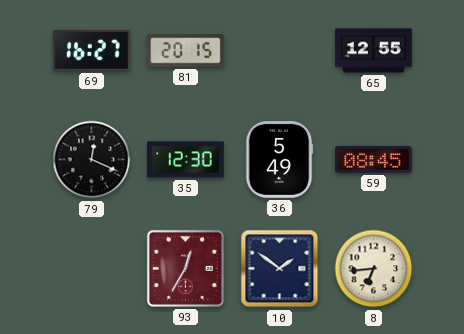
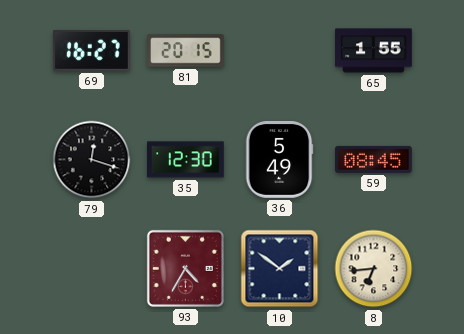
65: 12:55 -> 1:55 (374, 51)
79: 12:19 -> 12:18 (92, 160)
93: 12:35 -> 4:35 (185, 268)
